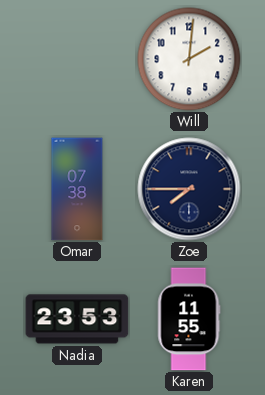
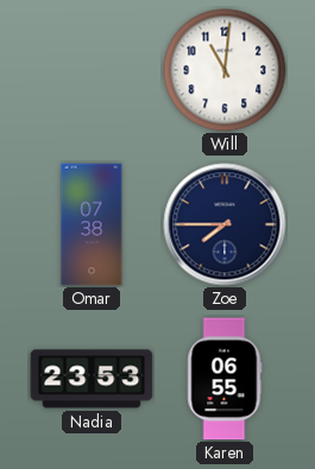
Will: 2:01 -> 11:01 (225, 70)
Karen: 11:55 -> 06:55 (225, 379)
